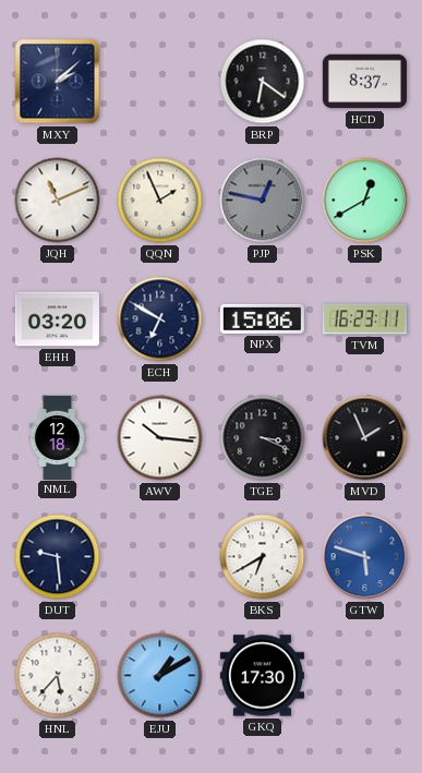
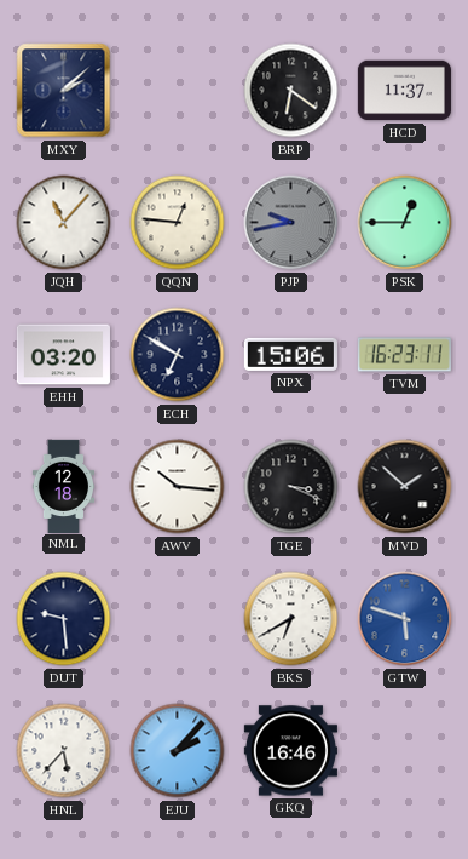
HCD: 8:37 -> 11:37 (404, 91)
JQH: 11:11 -> 11:07 (64, 223)
QQN: 1:56 -> 12:46 (178, 223)
PJP: 12:47 -> 9:43 (291, 223)
PSK: 12:40 -> 12:45 (405, 223)
MVD: 1:56 -> 1:52 (405, 487)
EJU: 1:10 -> 2:07 (178, 751)
GKQ: 17:30 -> 16:46 (290, 751)
